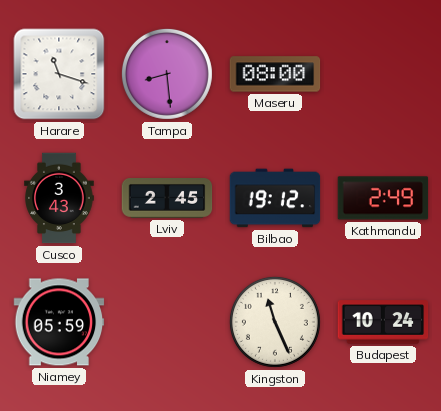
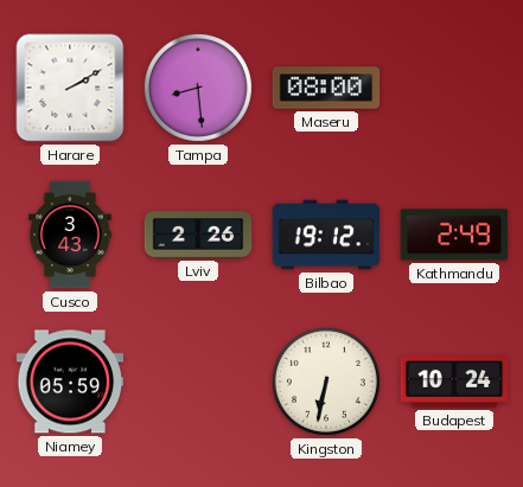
Harare: 11:18 -> 2:10 (70, 88)
Lviv: 2:45 -> 2:26 (198, 236)
Kingston: 11:26 -> 6:32 (326, 382)
